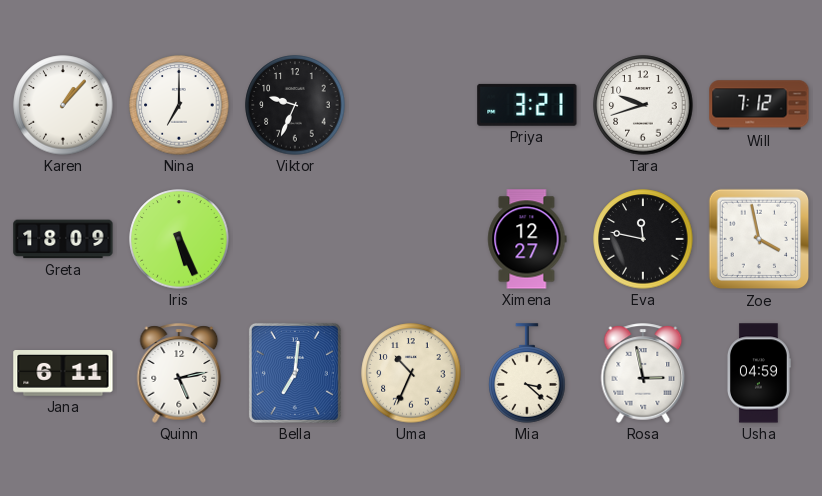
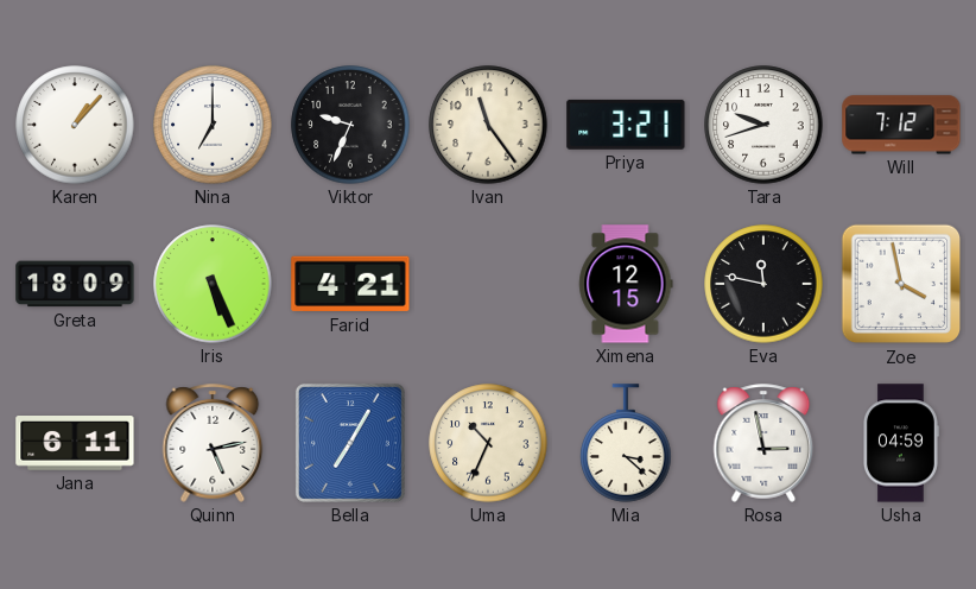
Ivan: none -> 11:24 (488, 125)
Farid: none -> 4:21 (350, 284)
Ximena: 12:27 -> 12:15 (626, 284)
Bella: 7:01 -> 7:05 (350, 443)
